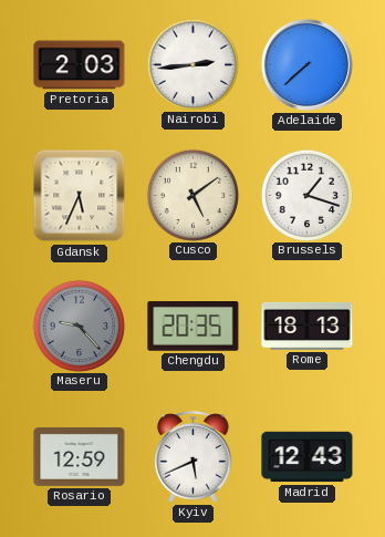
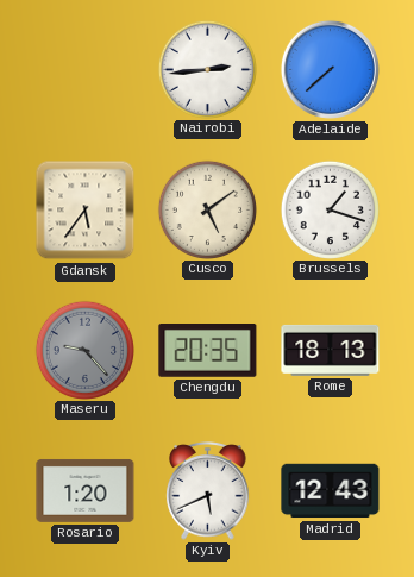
Pretoria: 2:03 -> none (80, 65)
Gdansk: 5:34 -> 5:36 (86, 211)
Rosario: 12:59 -> 1:20 (86, 490)
